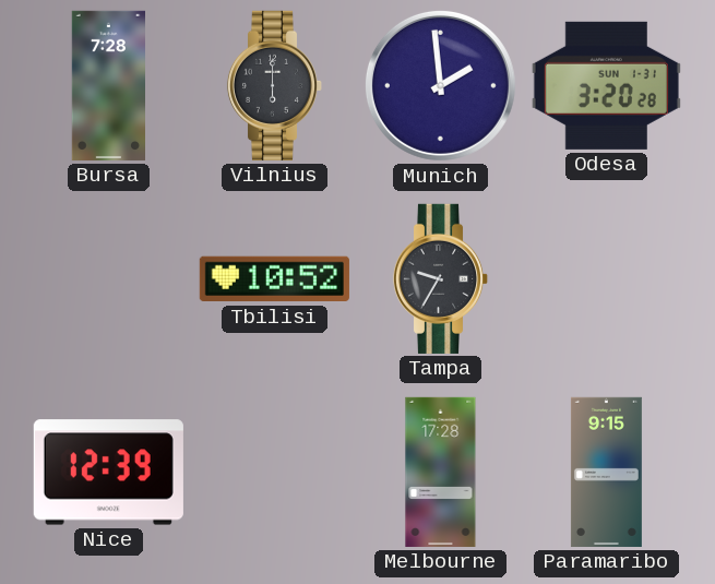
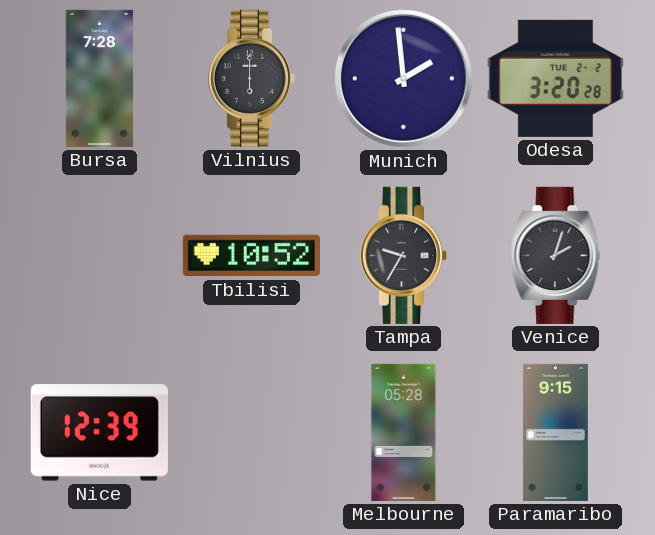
Odesa date: SUN 1-31 -> TUE 2-2 (555, 78)
Venice: none -> 2:03 (556, 255)
Melbourne: 17:28 -> 05:28 (404, 432)
